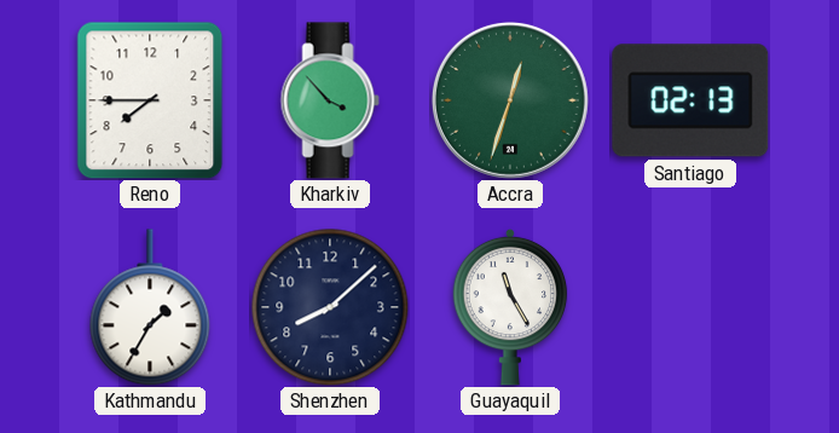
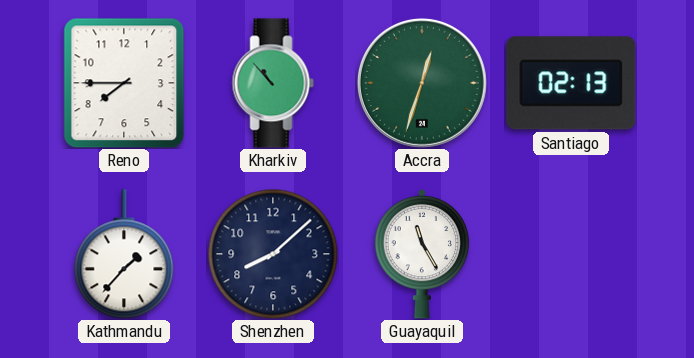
Kharkiv: 3:53 -> 10:53 (273, 83)
Kathmandu: 1:35 -> 1:37 (124, 254)
